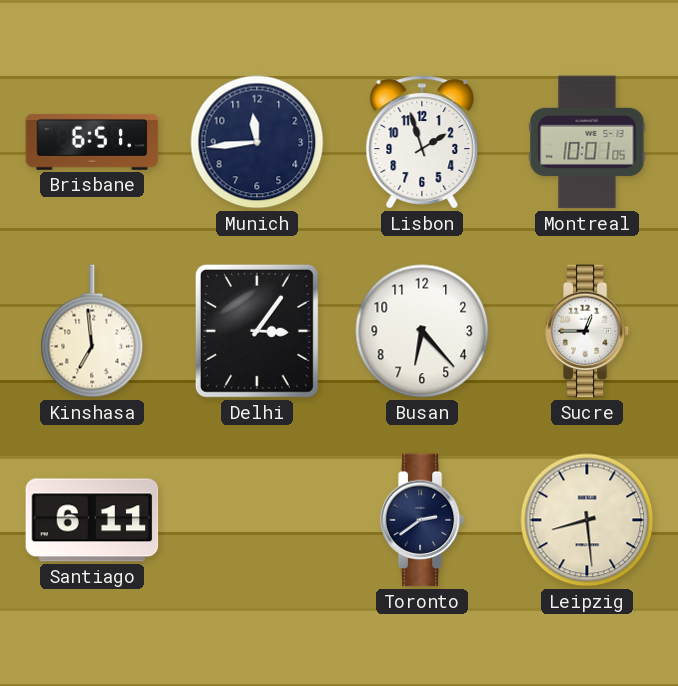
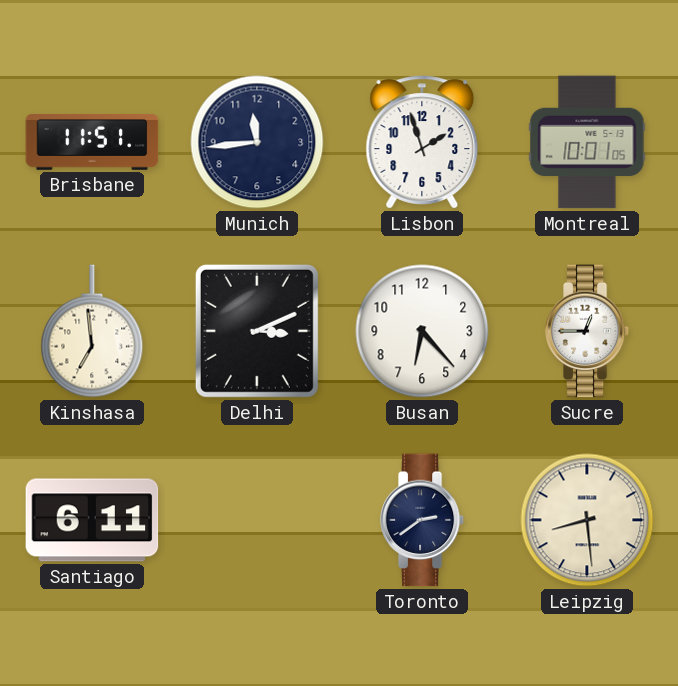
Brisbane: 6:51 -> 11:51 (92, 142)
Delhi: 3:06 -> 3:11 (257, 331)
